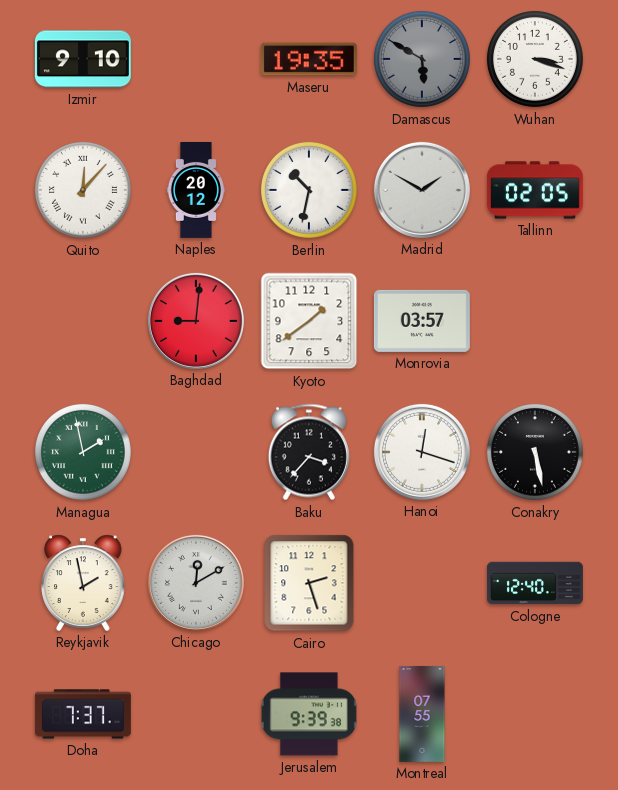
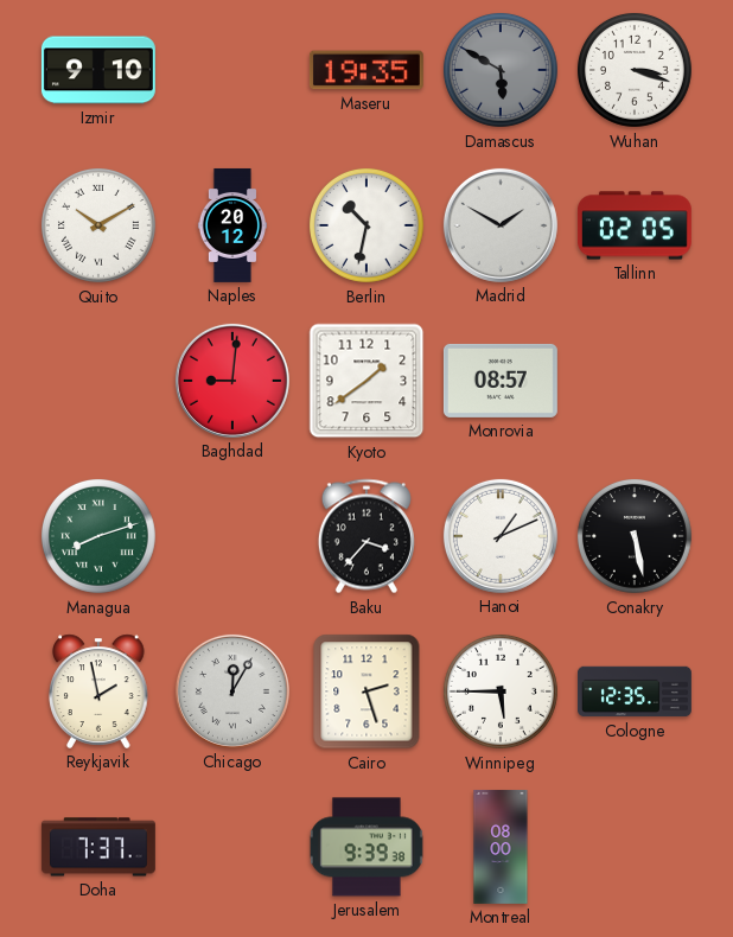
Quito: 12:07 -> 10:10 (98, 225)
Monrovia: 03:57 -> 08:57 (501, 381)
Managua: 1:58 -> 8:12 (98, 536)
Hanoi: 12:18 -> 1:11 (501, 536)
Chicago: 12:10 -> 12:05 (232, 691)
Winnipeg: none -> 5:45 (501, 691)
Cologne: 12:40 -> 12:35 (636, 691)
Montreal: 07:55 -> 08:00 (501, 847)
